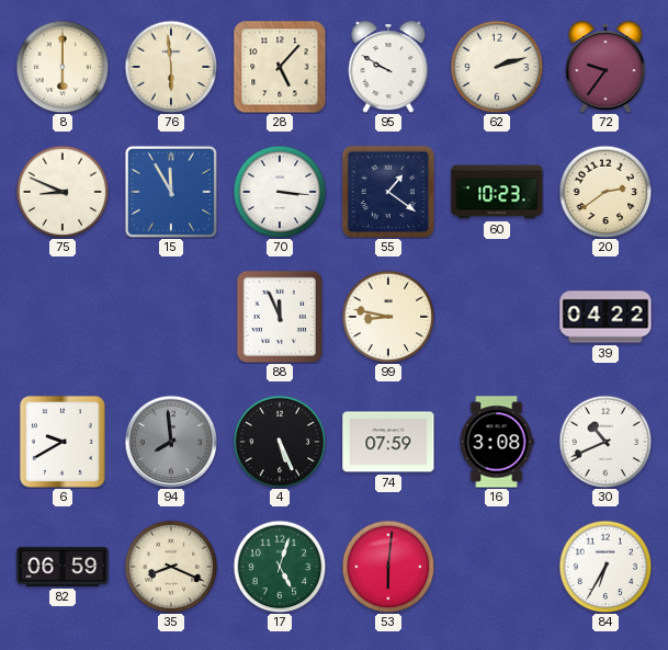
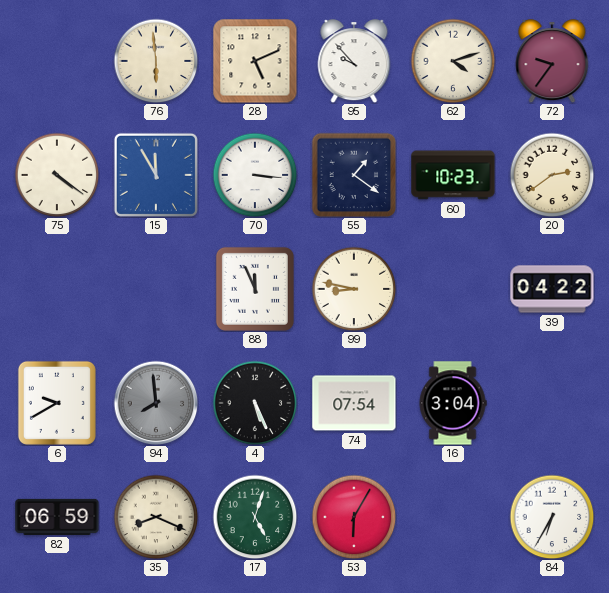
8: 6:00 -> none (63, 67)
28: 5:07 -> 5:11 (255, 61)
95: 9:50 -> 9:53 (354, 61)
62: 2:12 -> 4:12 (453, 61)
75: 8:49 -> 4:21 (57, 175)
74: 07:59 -> 07:54 (354, 403)
16: 3:08 -> 3:04 (453, 403)
30: 10:41 -> none (605, 442)
53: 6:01 -> 6:05 (354, 517)
